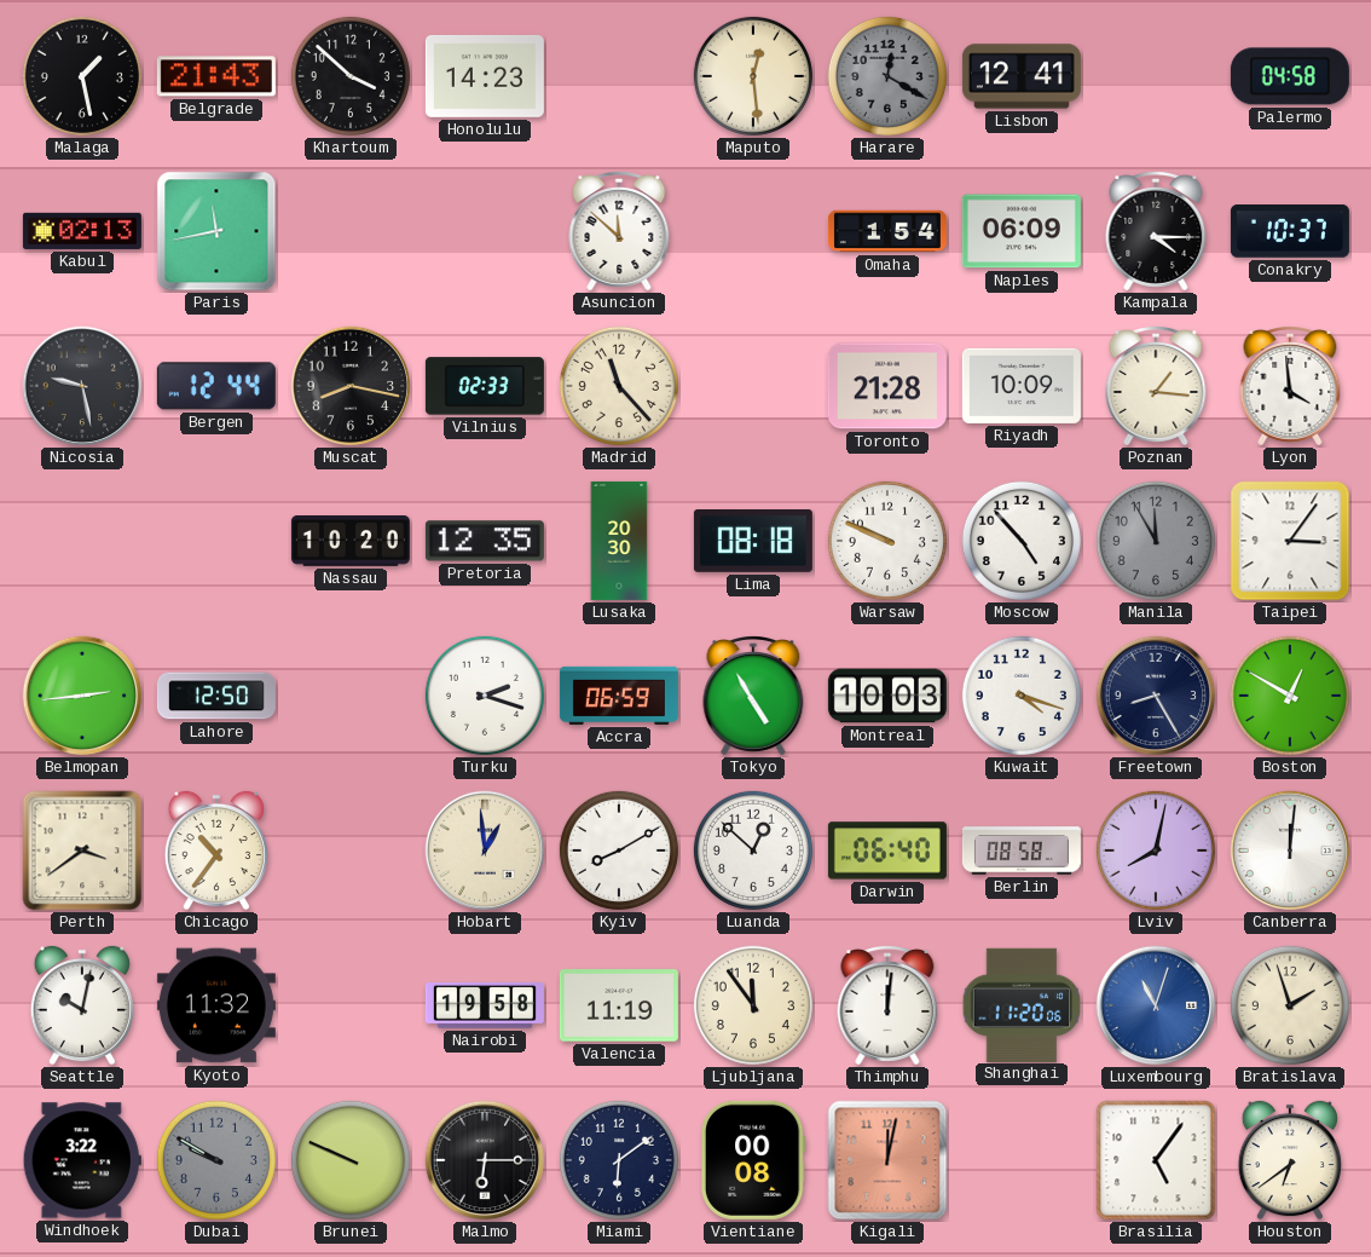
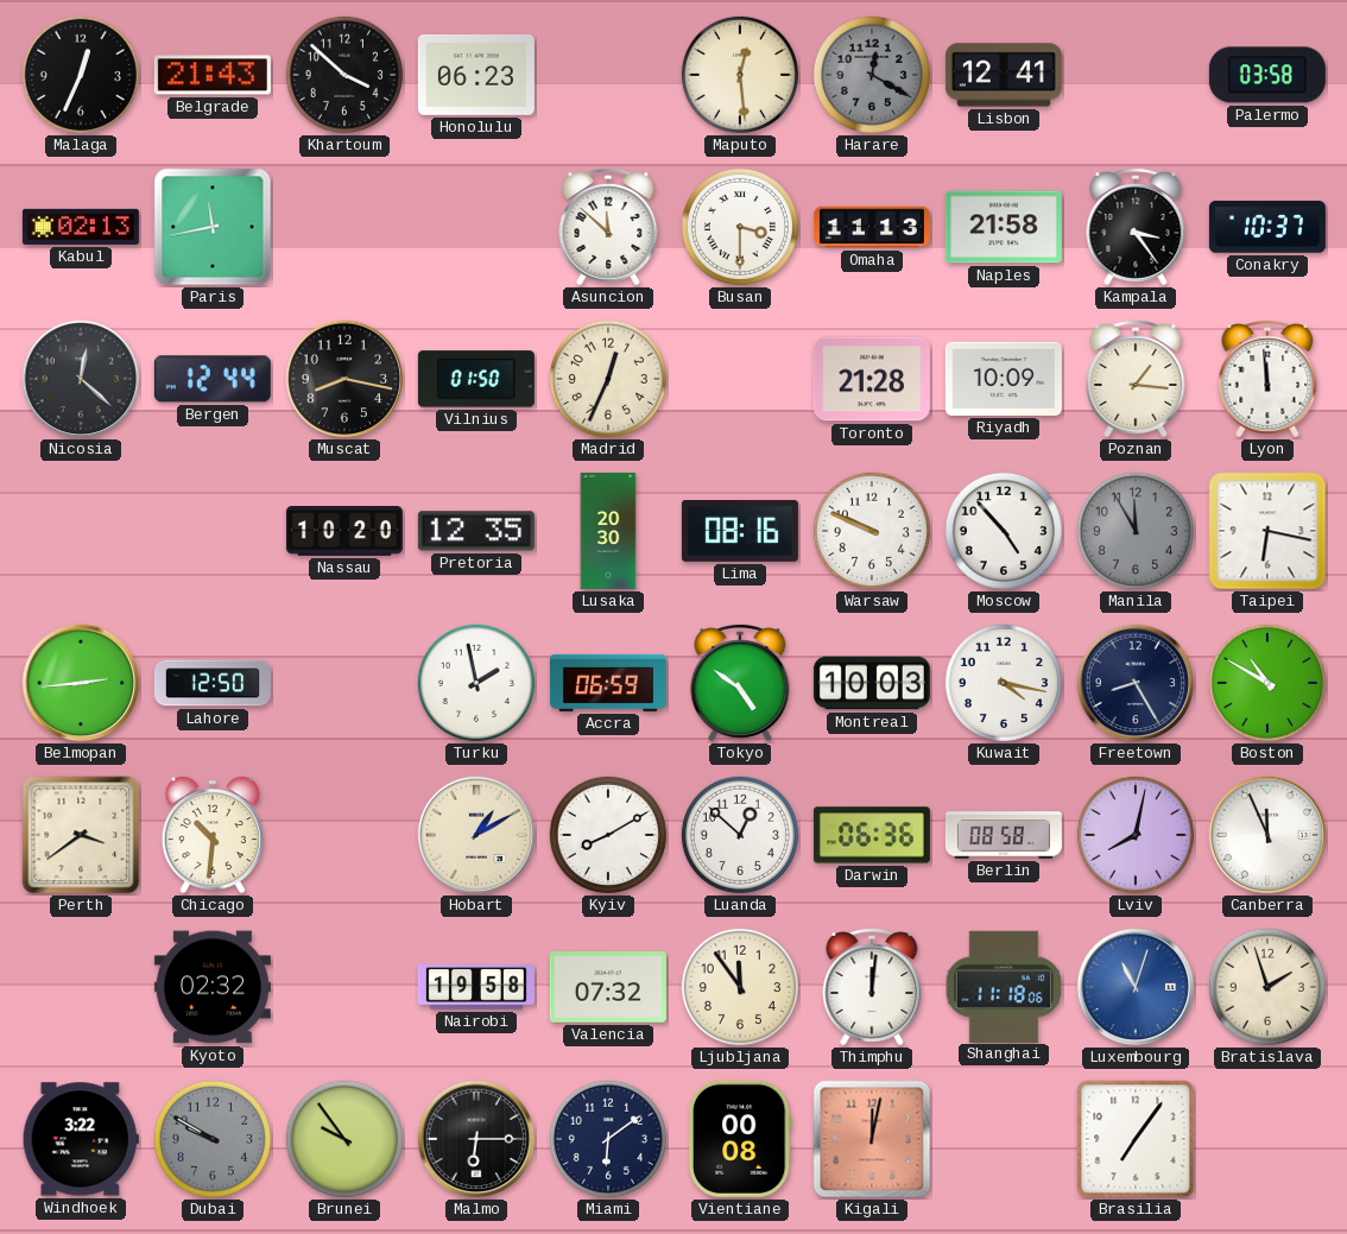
Malaga: 1:28 -> 12:34 (81, 75)
Honolulu: 14:23 -> 06:23 (476, 75)
Palermo: 04:58 -> 03:58 (1267, 75)
Busan: none -> 3:30 (740, 227)
Omaha: 1:54 -> 11:13 (872, 227)
Naples: 06:09 -> 21:58 (1004, 227)
Kampala: 4:15 -> 3:24 (1136, 228)
Nicosia: 9:28 -> 12:22 (81, 379)
Vilnius: 02:33 -> 01:50 (476, 379)
Madrid: 11:23 -> 12:34 (608, 379)
Lyon: 3:59 -> 11:59 (1267, 380)
Lima: 08:18 -> 08:16 (740, 531)
Taipei: 3:06 -> 6:17 (1267, 531)
Turku: 2:18 -> 1:58 (476, 683)
Tokyo: 4:55 -> 4:51 (740, 684)
Kuwait: 4:18 -> 4:17 (1004, 683)
Boston: 12:50 -> 10:50 (1267, 683)
Chicago: 10:36 -> 10:31 (213, 835)
Hobart: 12:59 -> 1:10 (476, 835)
Darwin: 06:40 -> 06:36 (872, 835)
Canberra: 12:01 -> 11:56 (1267, 835)
Seattle: 10:02 -> none (82, 1005)
Kyoto: 11:32 -> 02:32 (213, 987)
Valencia: 11:19 -> 07:32 (608, 987)
Shanghai: 11:20 -> 11:18 (1004, 986)
Brunei: 9:49 -> 9:54 (344, 1139)
Brasilia: 5:06 -> 7:06 (1136, 1139)
Houston: 6:39 -> none (1290, 1160)
